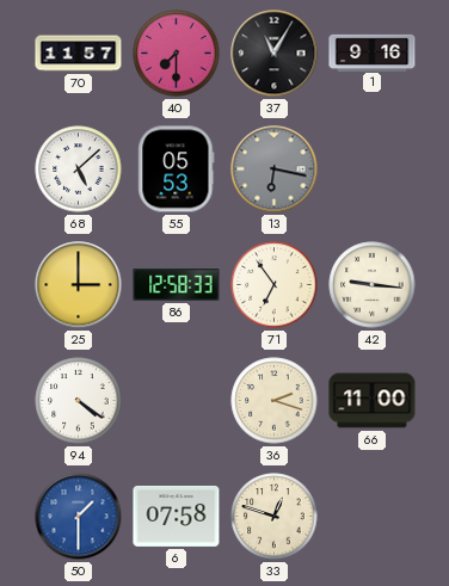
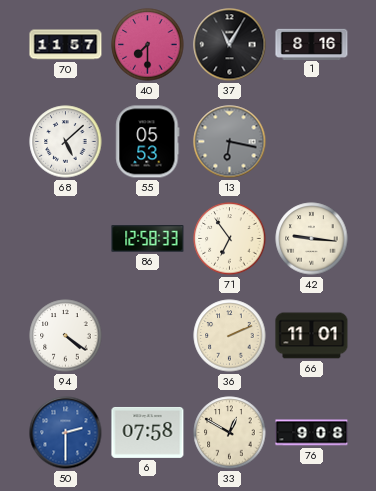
1: 9:16 -> 8:16 (312, 44)
25: 3:00 -> none (79, 285)
36: 2:18 -> 2:11 (230, 336)
66: 11:00 -> 11:01 (312, 336)
50: 1:30 -> 2:30 (66, 433)
33: 12:48 -> 12:50 (230, 433)
76: none -> 9:08 (312, 433)
